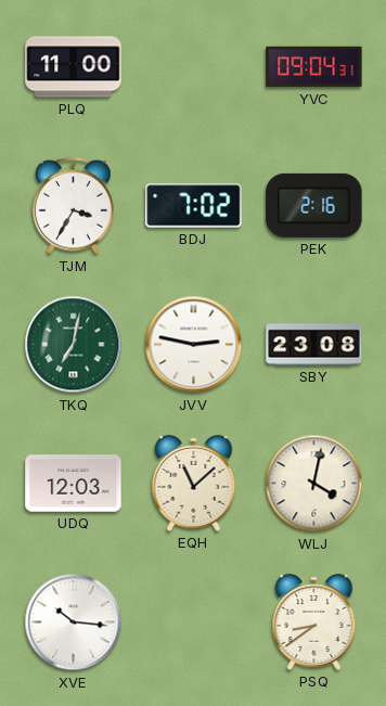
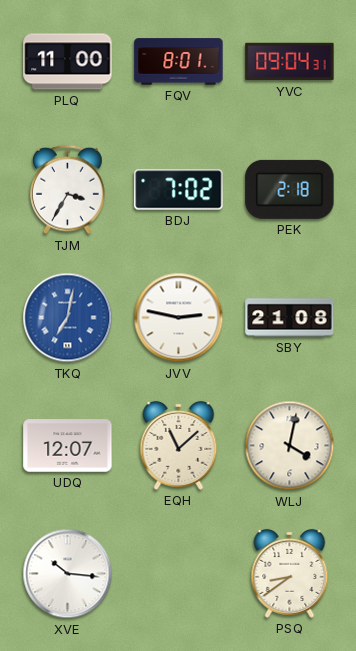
FQV: none -> 8:01 (179, 62)
PEK: 2:16 -> 2:18 (290, 189)
TKQ dial: green -> blue (68, 318)
SBY: 23:08 -> 21:08 (290, 318)
UDQ: 12:03 -> 12:07 (68, 446)
